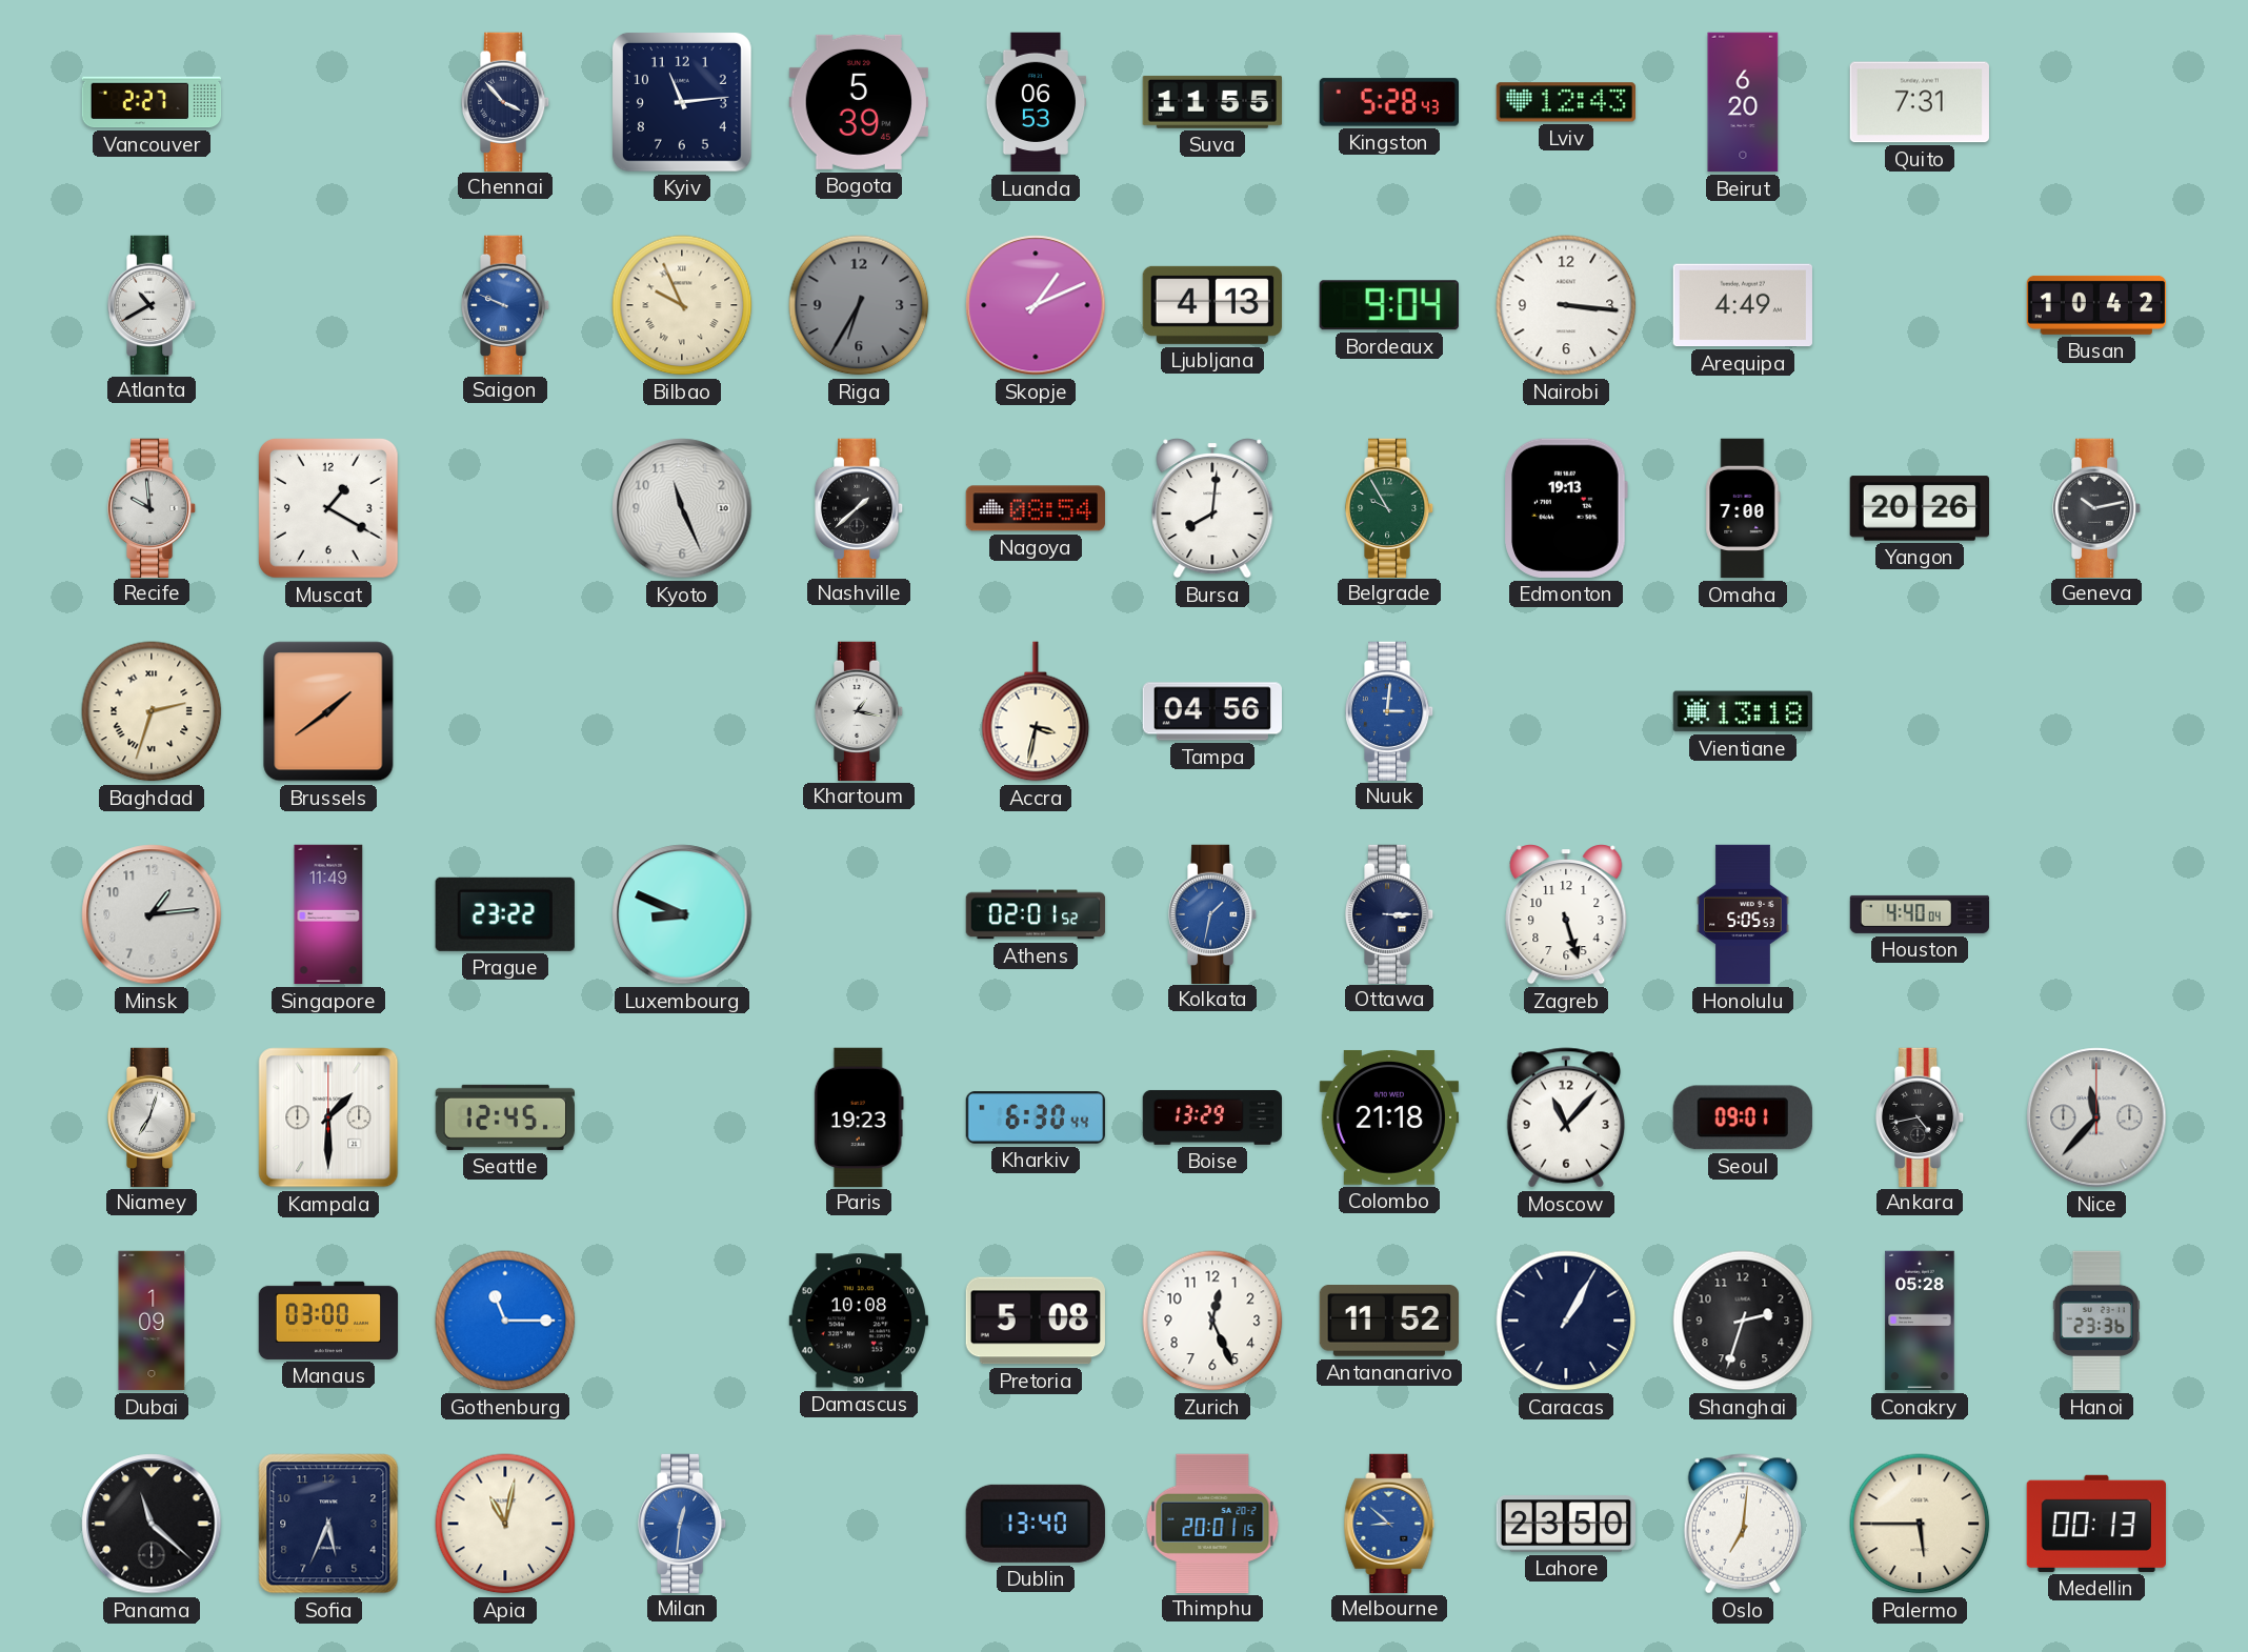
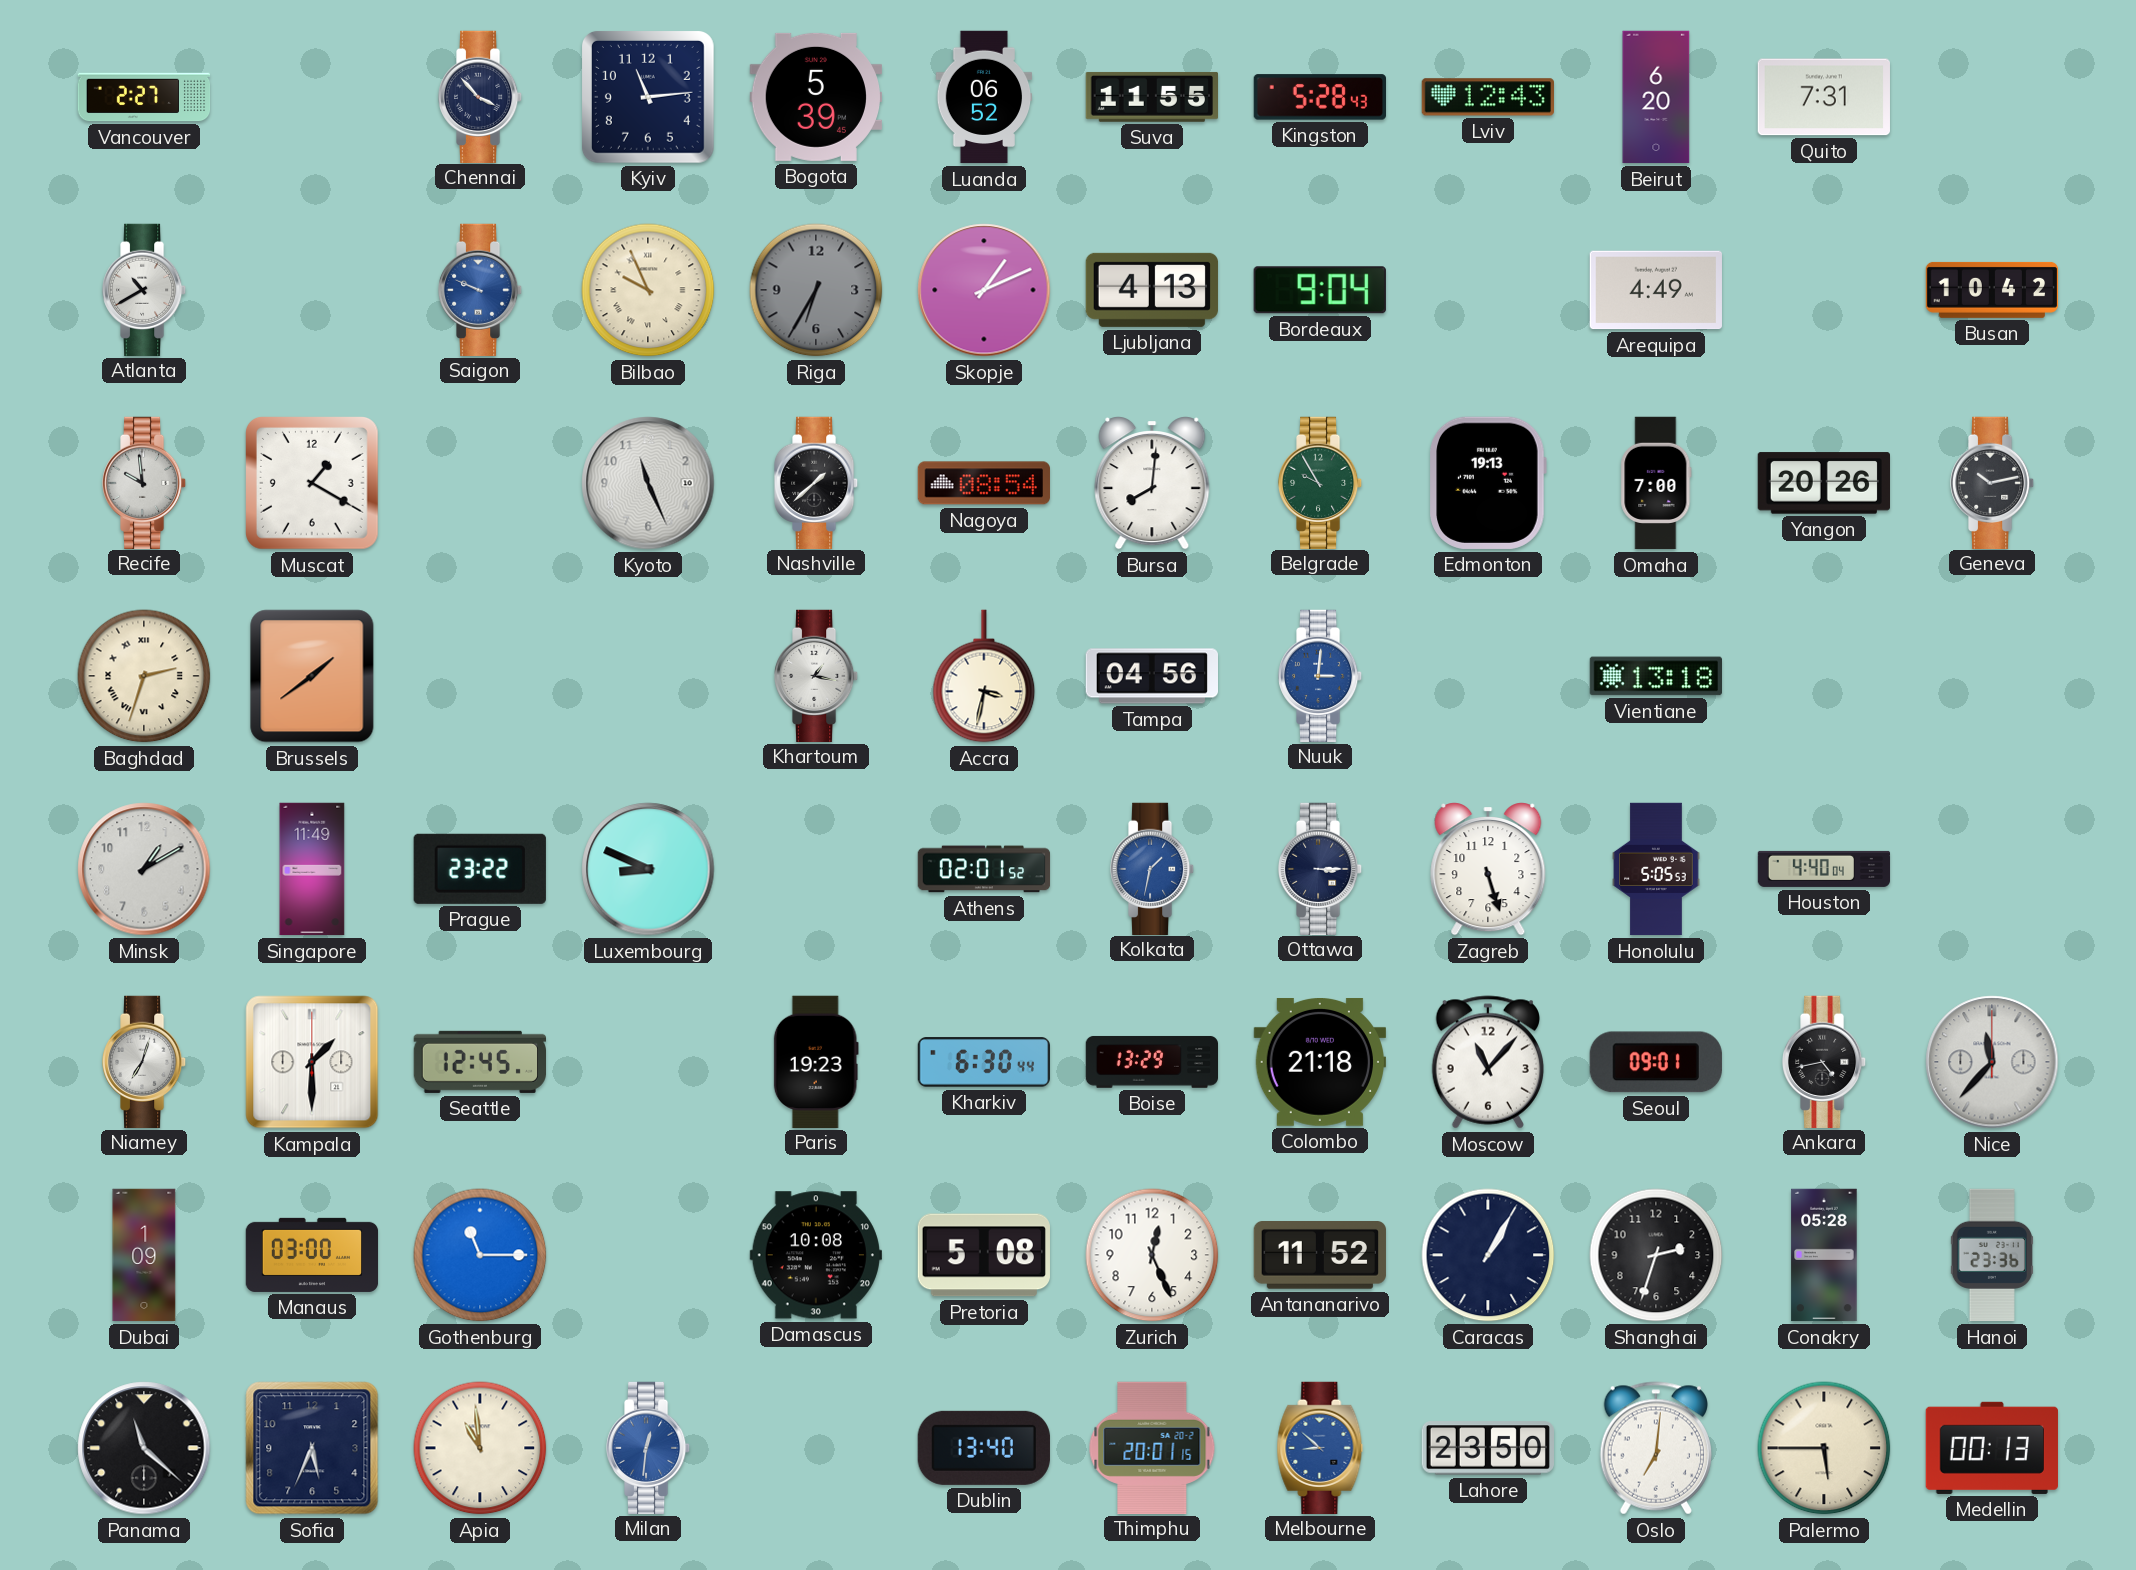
Luanda: 06:53 -> 06:52 (984, 97)
Nairobi: 3:16 -> none (1566, 305)
Minsk: 1:14 -> 1:10 (144, 869)
Apia: 11:02 -> 10:59 (480, 1448)
